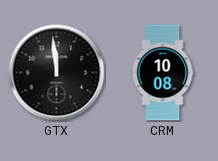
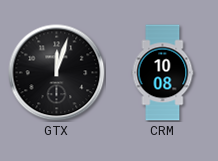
GTX: 11:59 -> 12:03 (57, 73)
